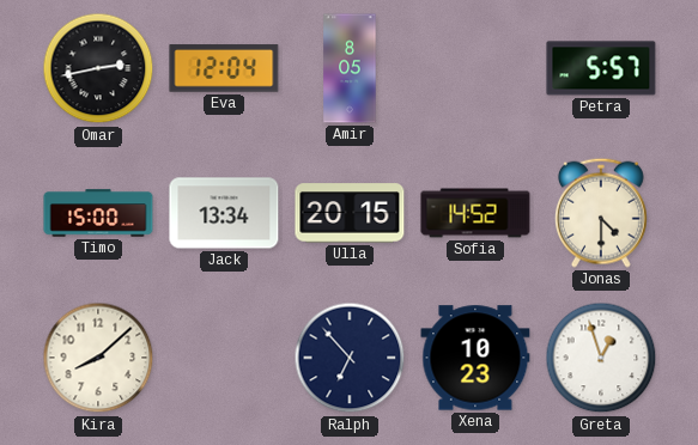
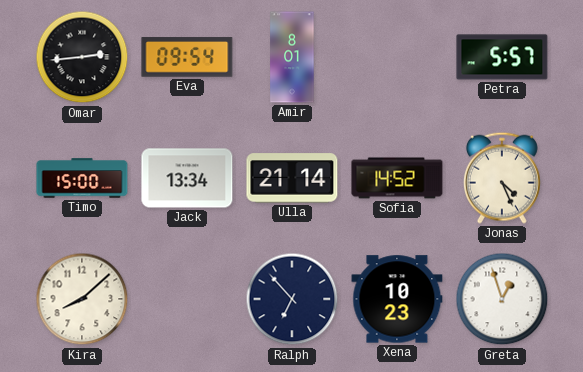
Omar: 2:43 -> 2:44 (82, 57)
Eva: 12:04 -> 09:54 (187, 57)
Amir: 8:05 -> 8:01 (292, 57)
Ulla: 20:15 -> 21:14 (292, 178)
Jonas: 4:30 -> 4:26 (502, 178)
